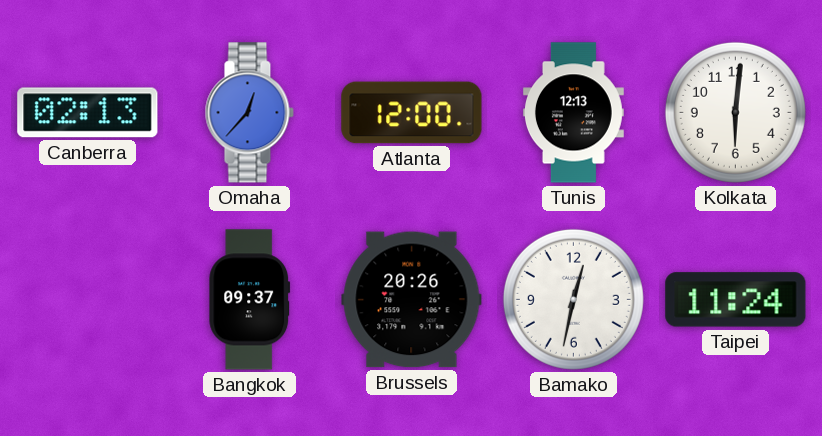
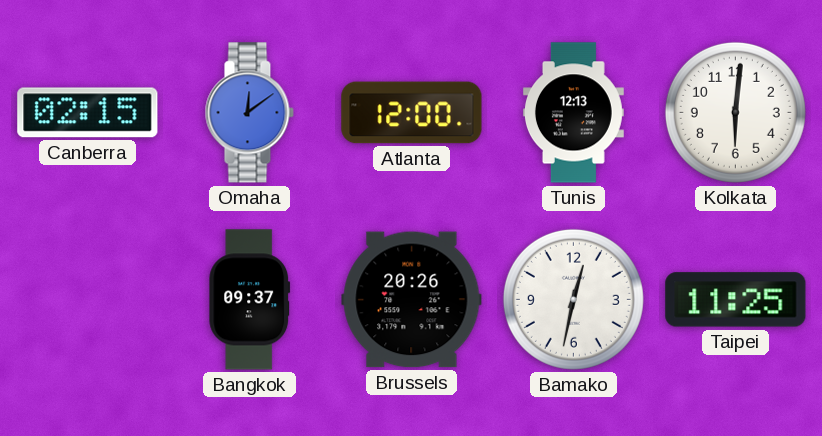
Canberra: 02:13 -> 02:15 (88, 113)
Omaha: 12:37 -> 12:09 (249, 113)
Taipei: 11:24 -> 11:25 (736, 300)
